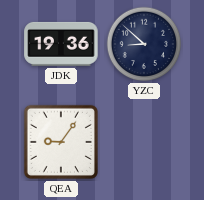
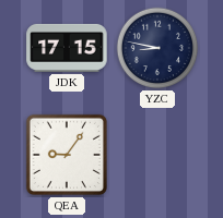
JDK: 19:36 -> 17:15 (67, 48)
YZC: 8:52 -> 8:47 (157, 48)
